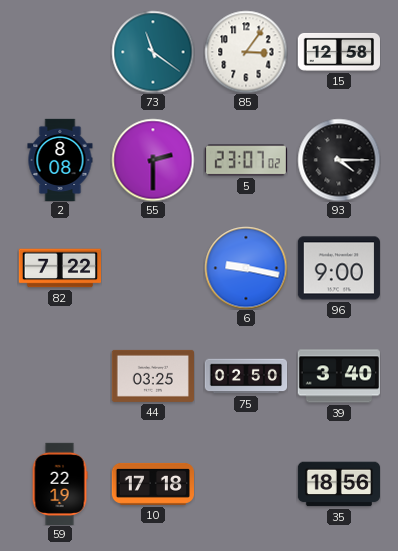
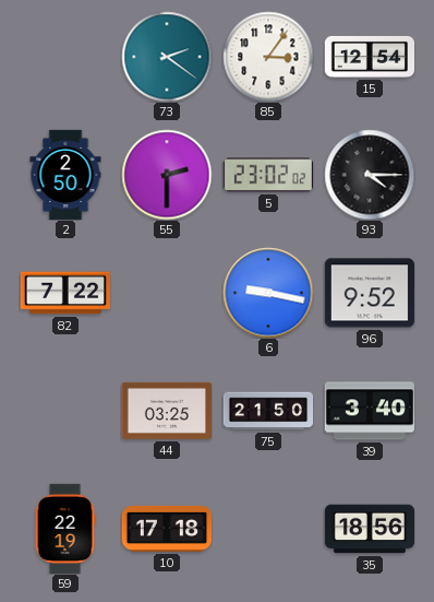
73: 11:21 -> 2:21 (167, 57)
15: 12:58 -> 12:54 (369, 57)
2: 8:08 -> 2:50 (65, 175)
5: 23:07 -> 23:02 (267, 175)
96: 9:00 -> 9:52 (370, 293)
75: 02:50 -> 21:50 (268, 411)
